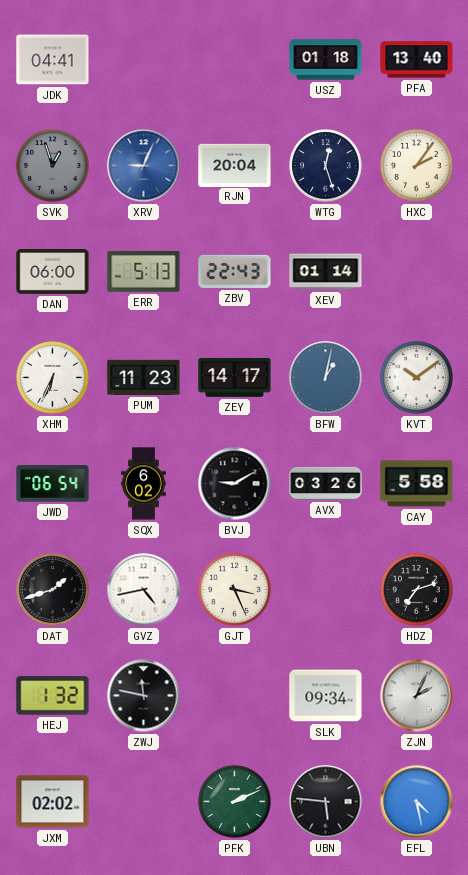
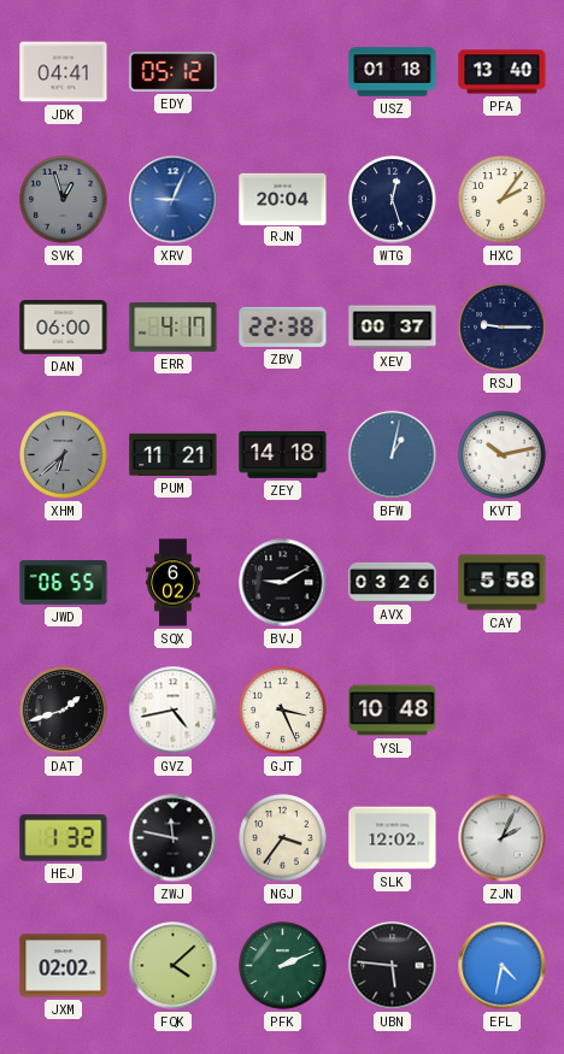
EDY: none -> 05:12 (174, 72)
ERR: 5:13 -> 4:17 (174, 328)
ZBV: 22:43 -> 22:38 (283, 326)
XEV: 01:14 -> 00:37 (393, 328)
RSJ: none -> 9:15 (503, 328)
XHM: 6:34 -> 6:38 (64, 455)
XHM dial: white -> grey (64, 455)
PUM: 11:23 -> 11:21 (174, 454)
ZEY: 14:17 -> 14:18 (283, 455)
KVT: 10:09 -> 10:13 (503, 455)
JWD: 06:54 -> 06:55 (64, 583)
YSL: none -> 10:48 (393, 711)
HDZ: 7:12 -> none (417, 590)
NGJ: none -> 3:36 (283, 838)
SLK: 09:34 -> 12:02 (393, 838)
FQK: none -> 4:08 (174, 966)
EFL: 4:28 -> 4:32 (503, 966)
